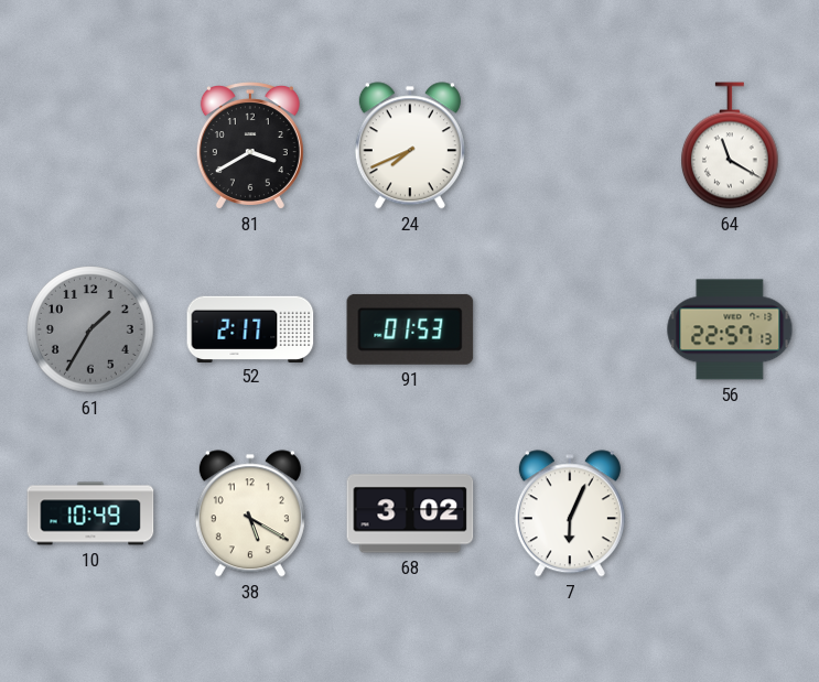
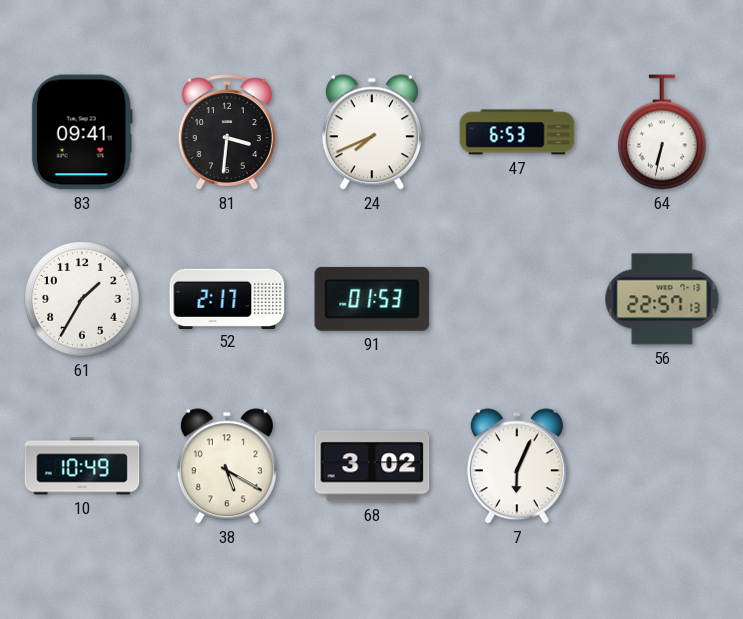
83: none -> 09:41 (82, 132)
81: 3:40 -> 3:31 (227, 132)
47: none -> 6:53 (517, 132)
64: 11:20 -> 6:32 (663, 132)
61 dial: grey -> white (82, 299)
